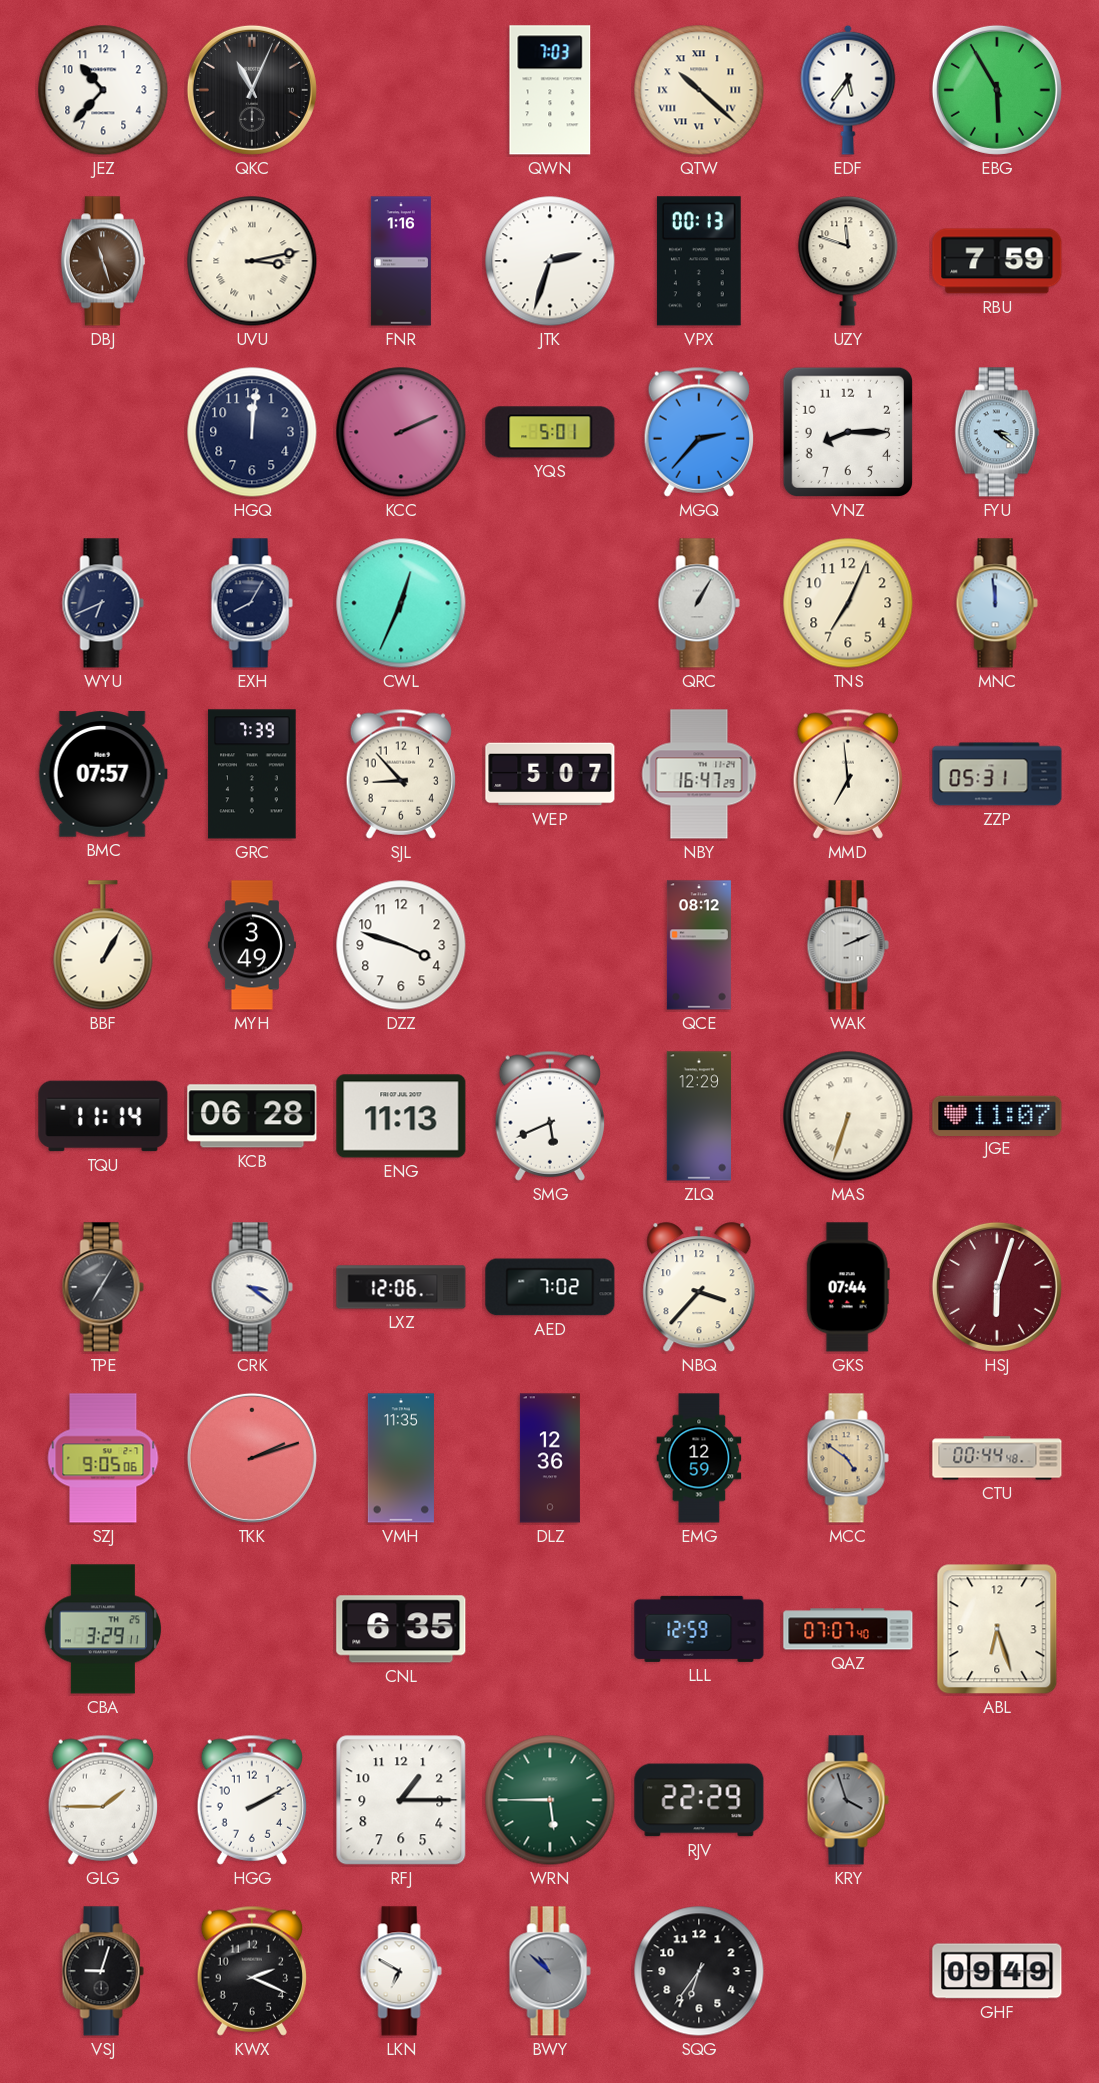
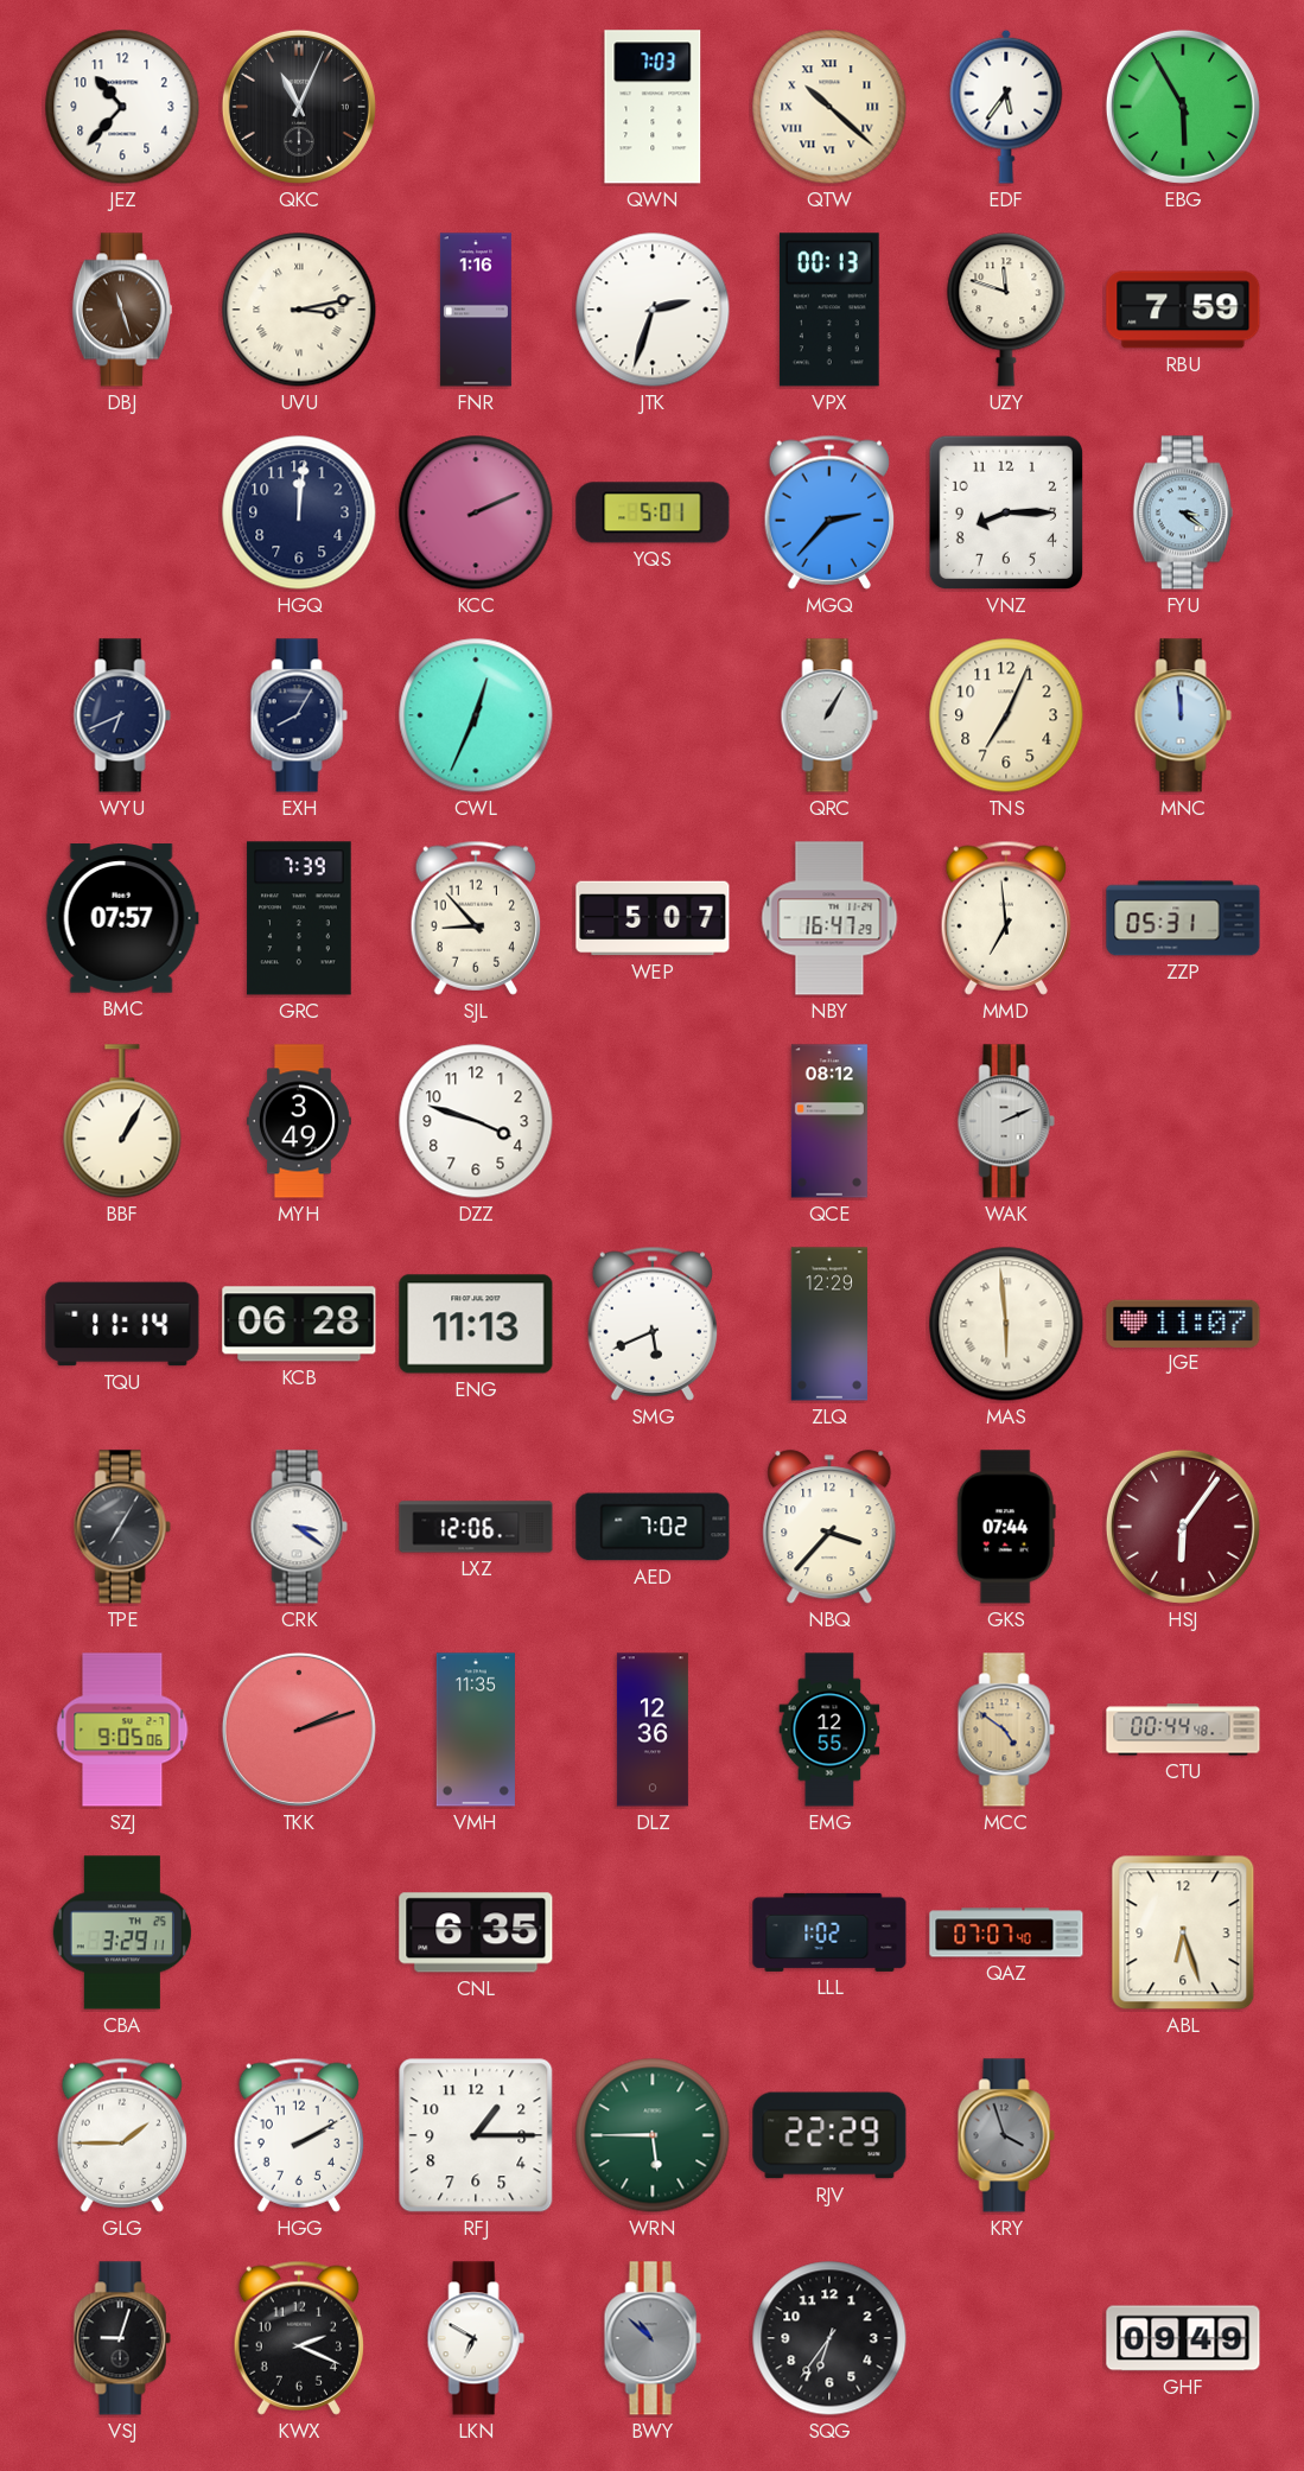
MAS: 6:33 -> 5:59 (1006, 1324)
HSJ: 6:03 -> 6:06 (1183, 1527)
EMG: 12:59 -> 12:55 (829, 1730)
LLL: 12:59 -> 1:02 (829, 1932)
